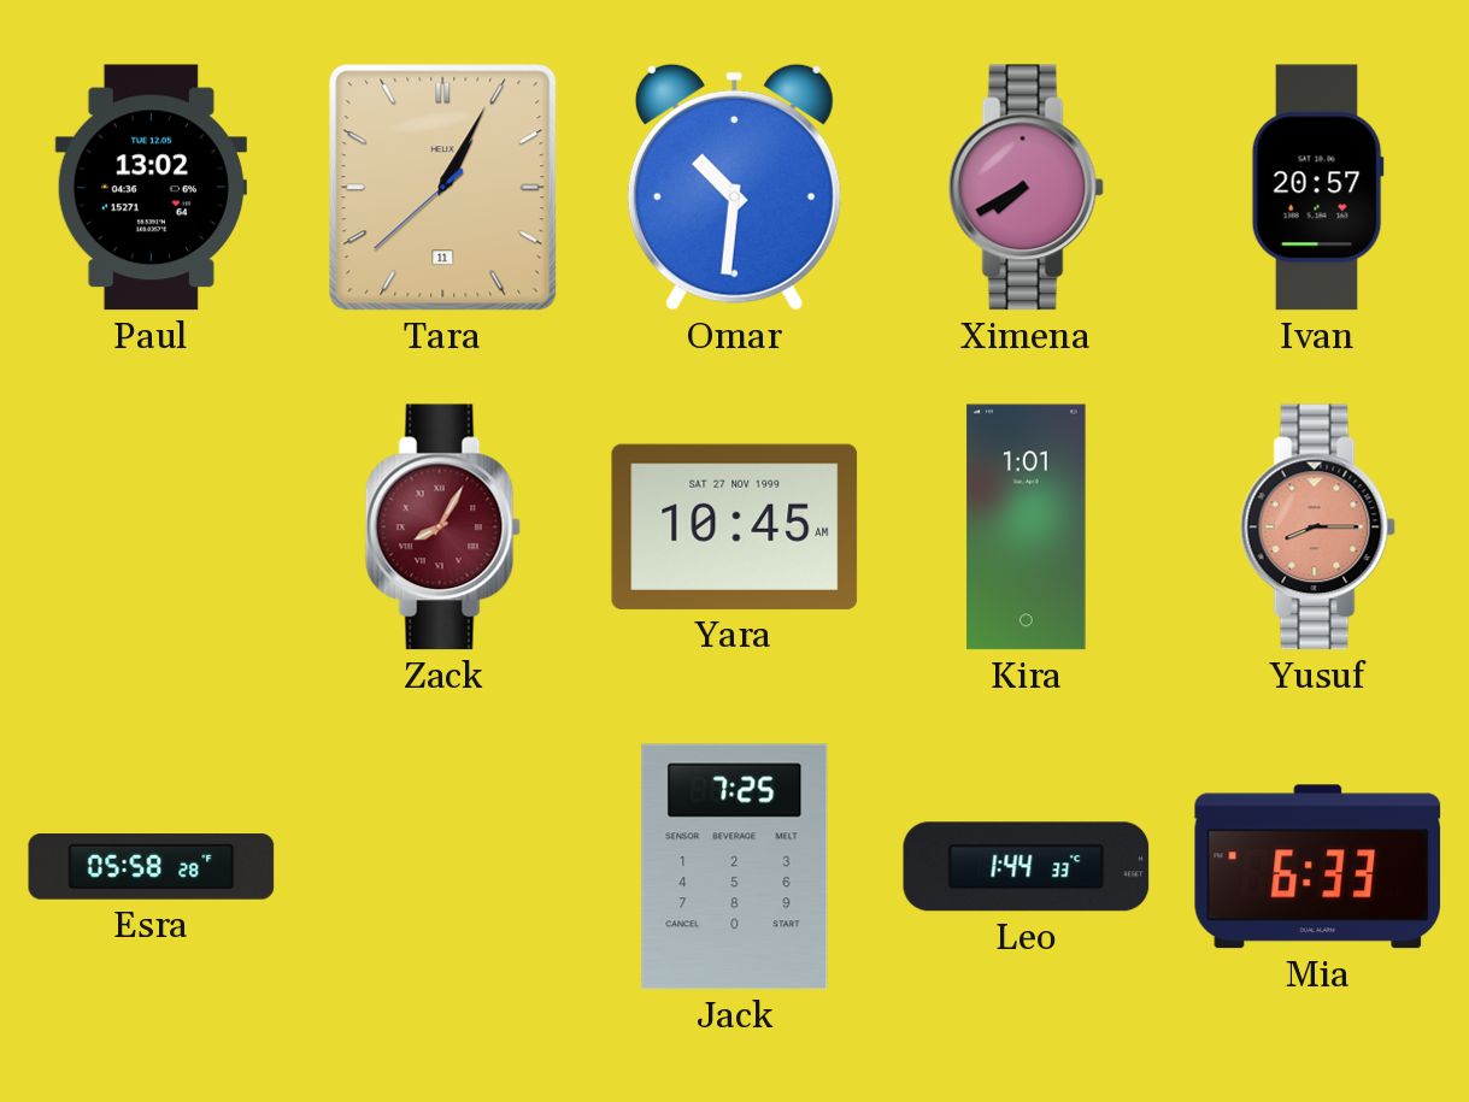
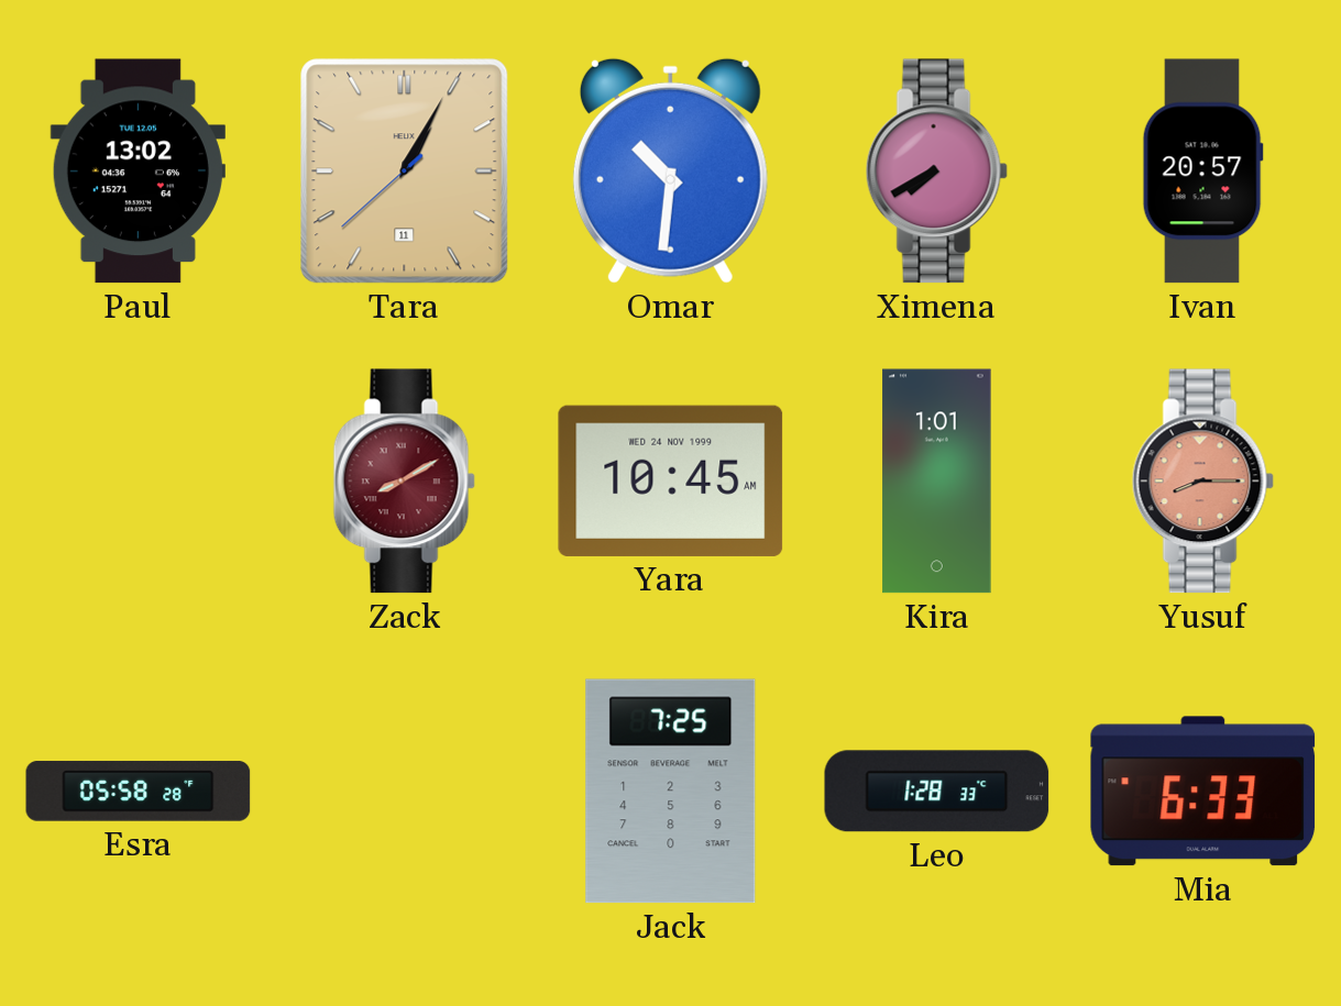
Zack: 8:05 -> 8:10 (404, 482)
Yara date: SAT 27 NOV 1999 -> WED 24 NOV 1999 (671, 480)
Leo: 1:44 -> 1:28 (937, 792)
